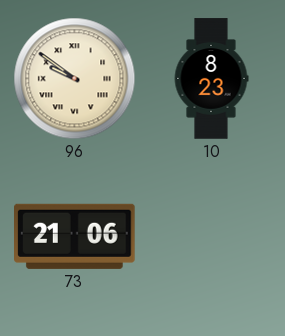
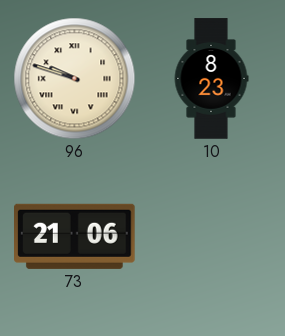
96: 9:51 -> 9:48 (75, 79)
